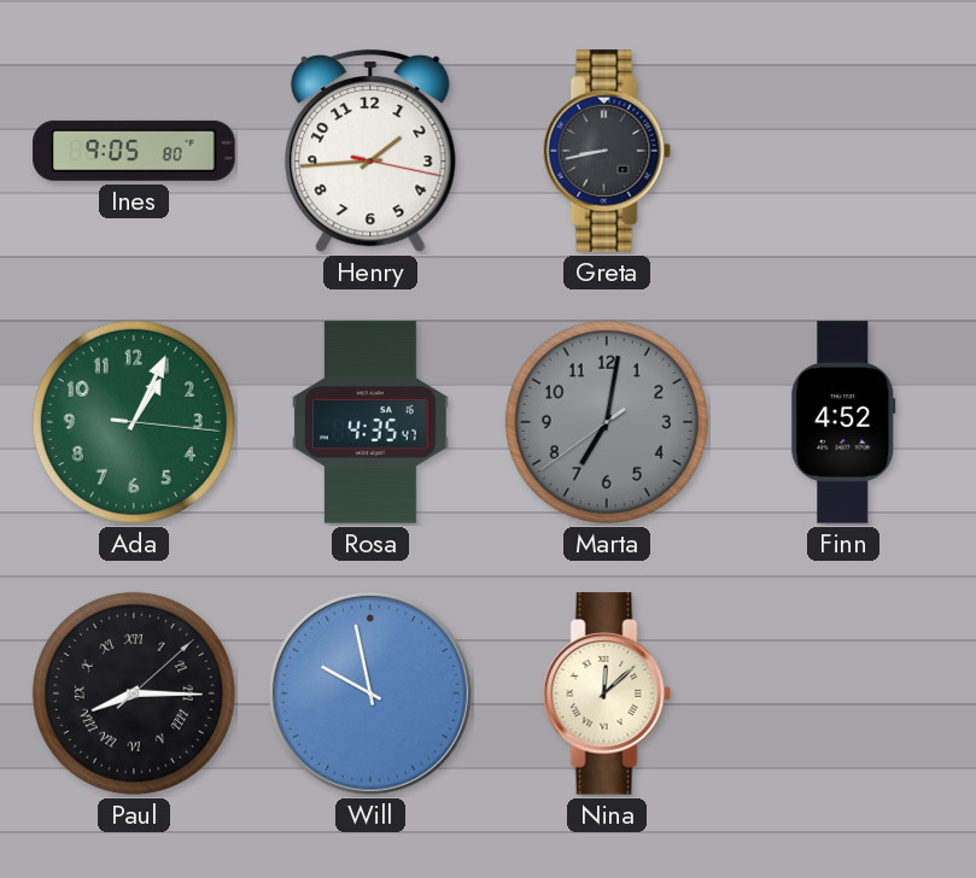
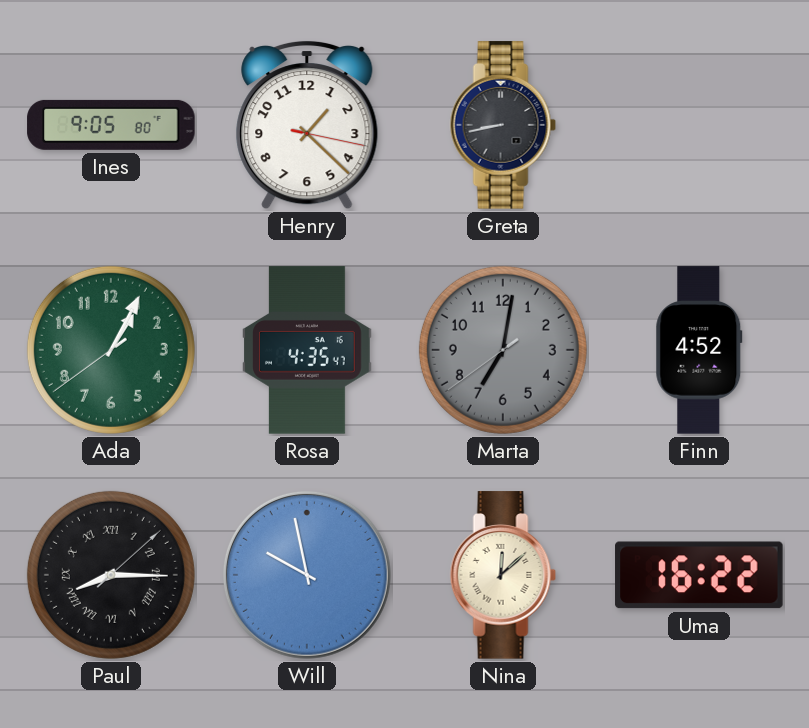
Henry: 1:44 -> 1:22 (307, 125)
Ada: 1:04:16 -> 1:04:39 (111, 350)
Uma: none -> 16:22 (699, 575)
